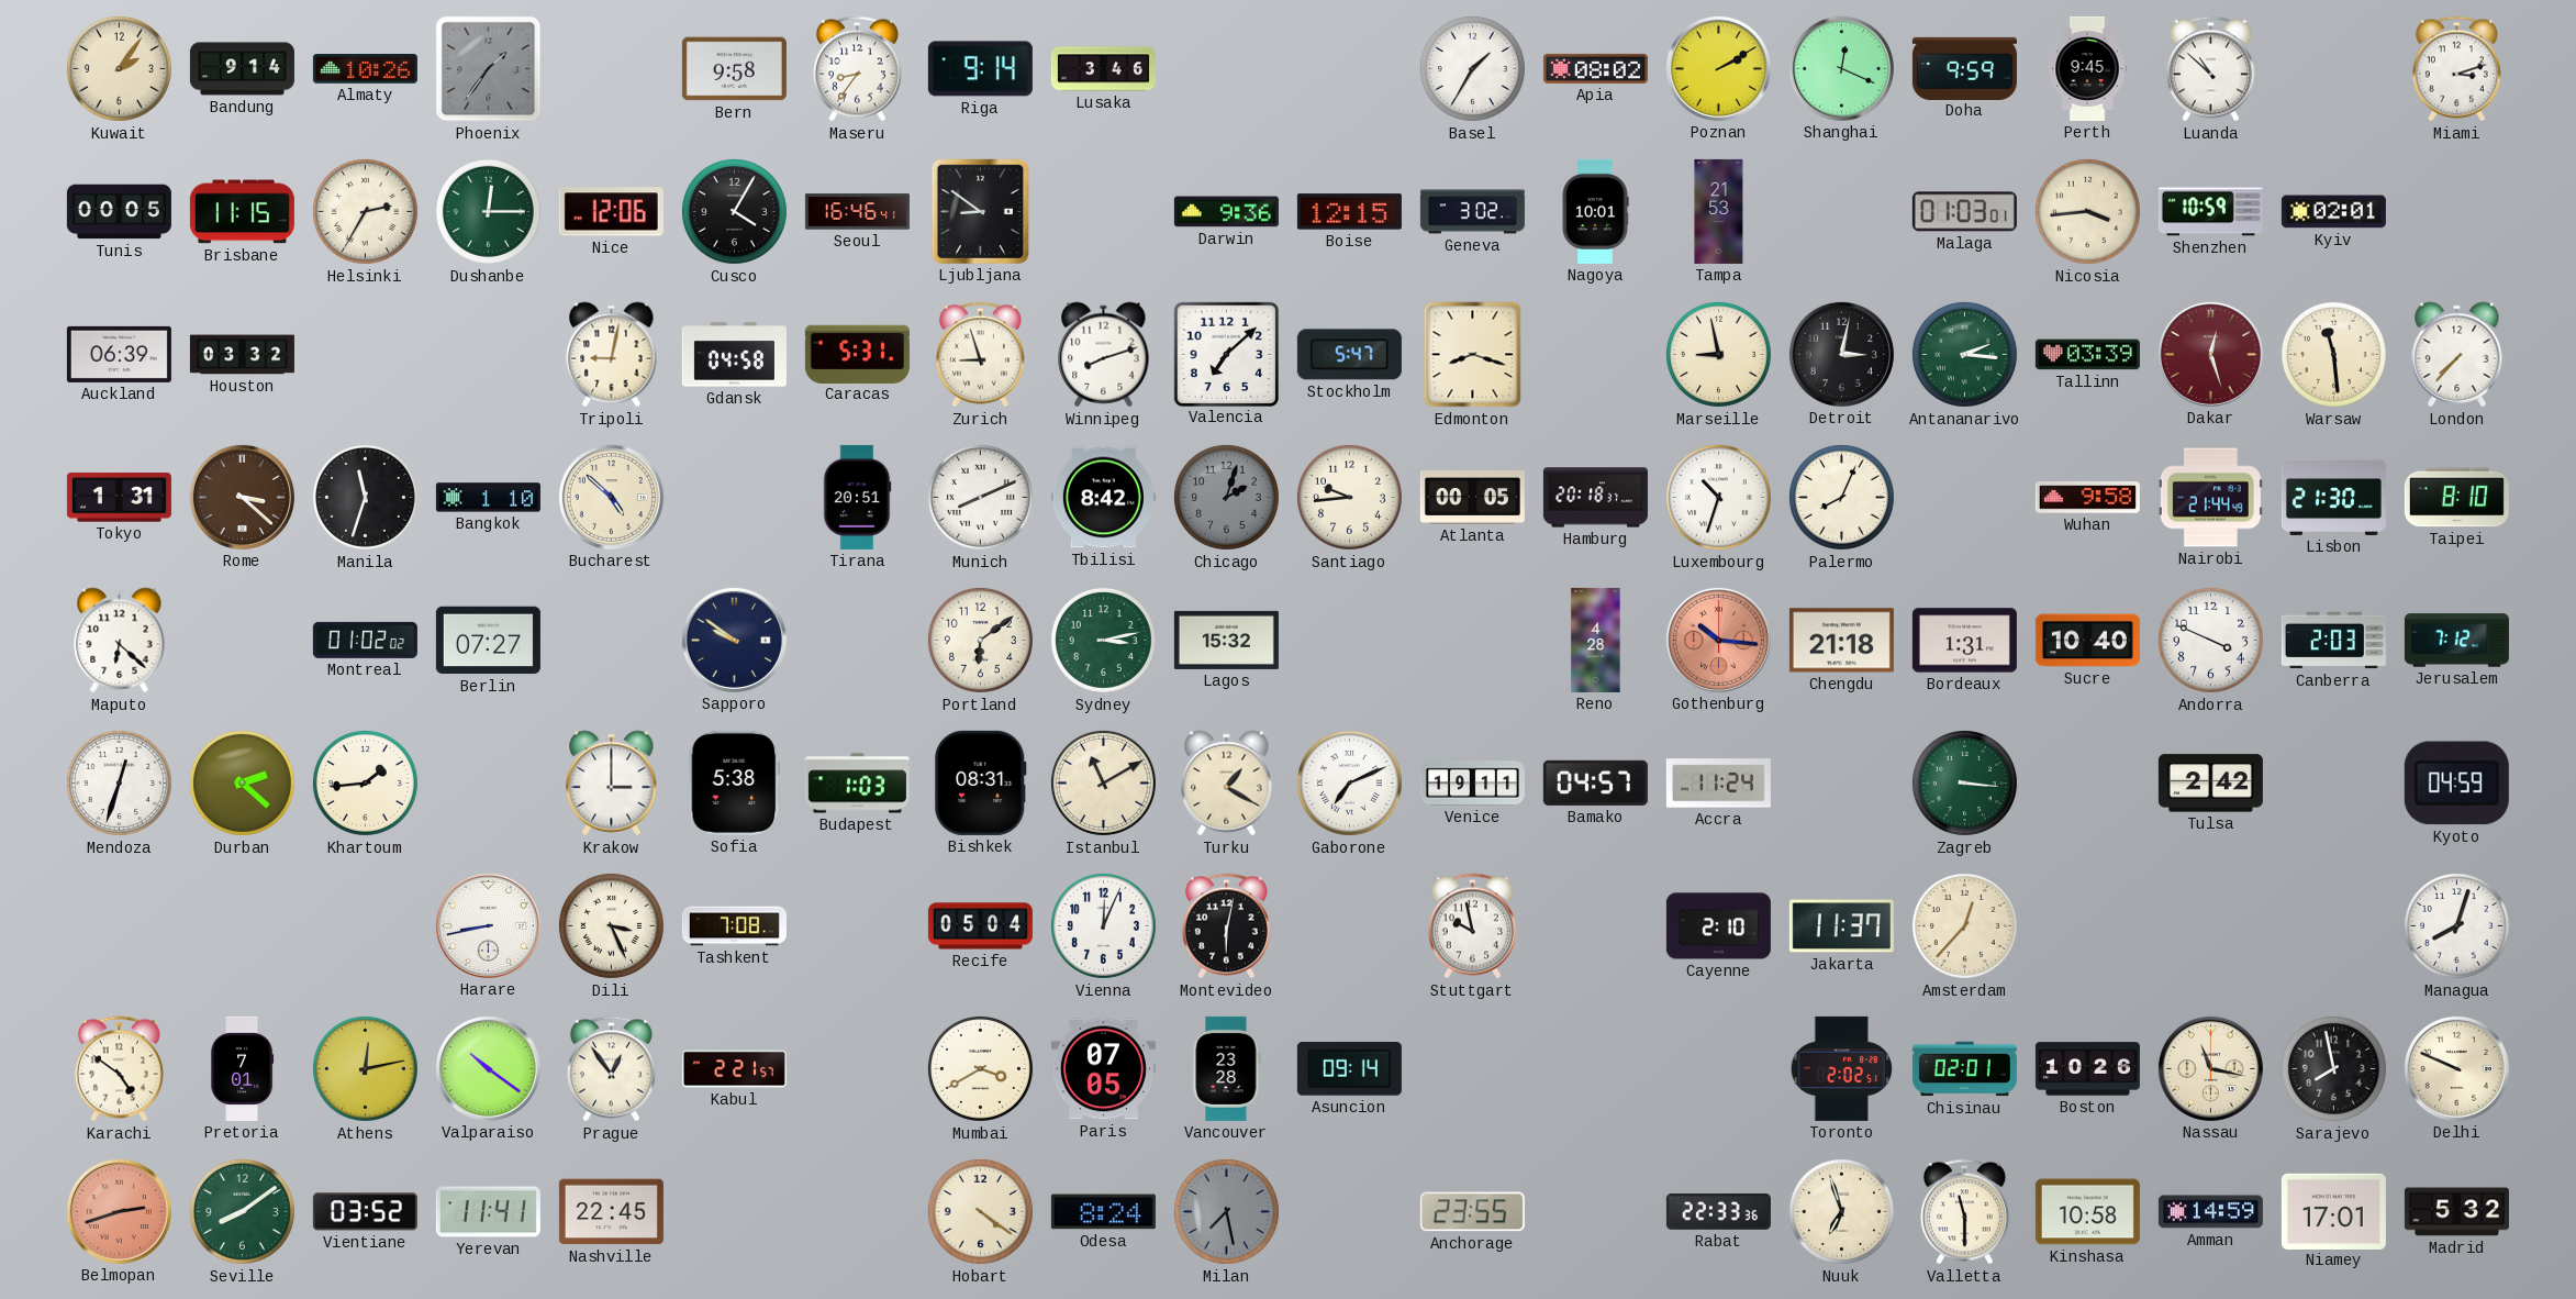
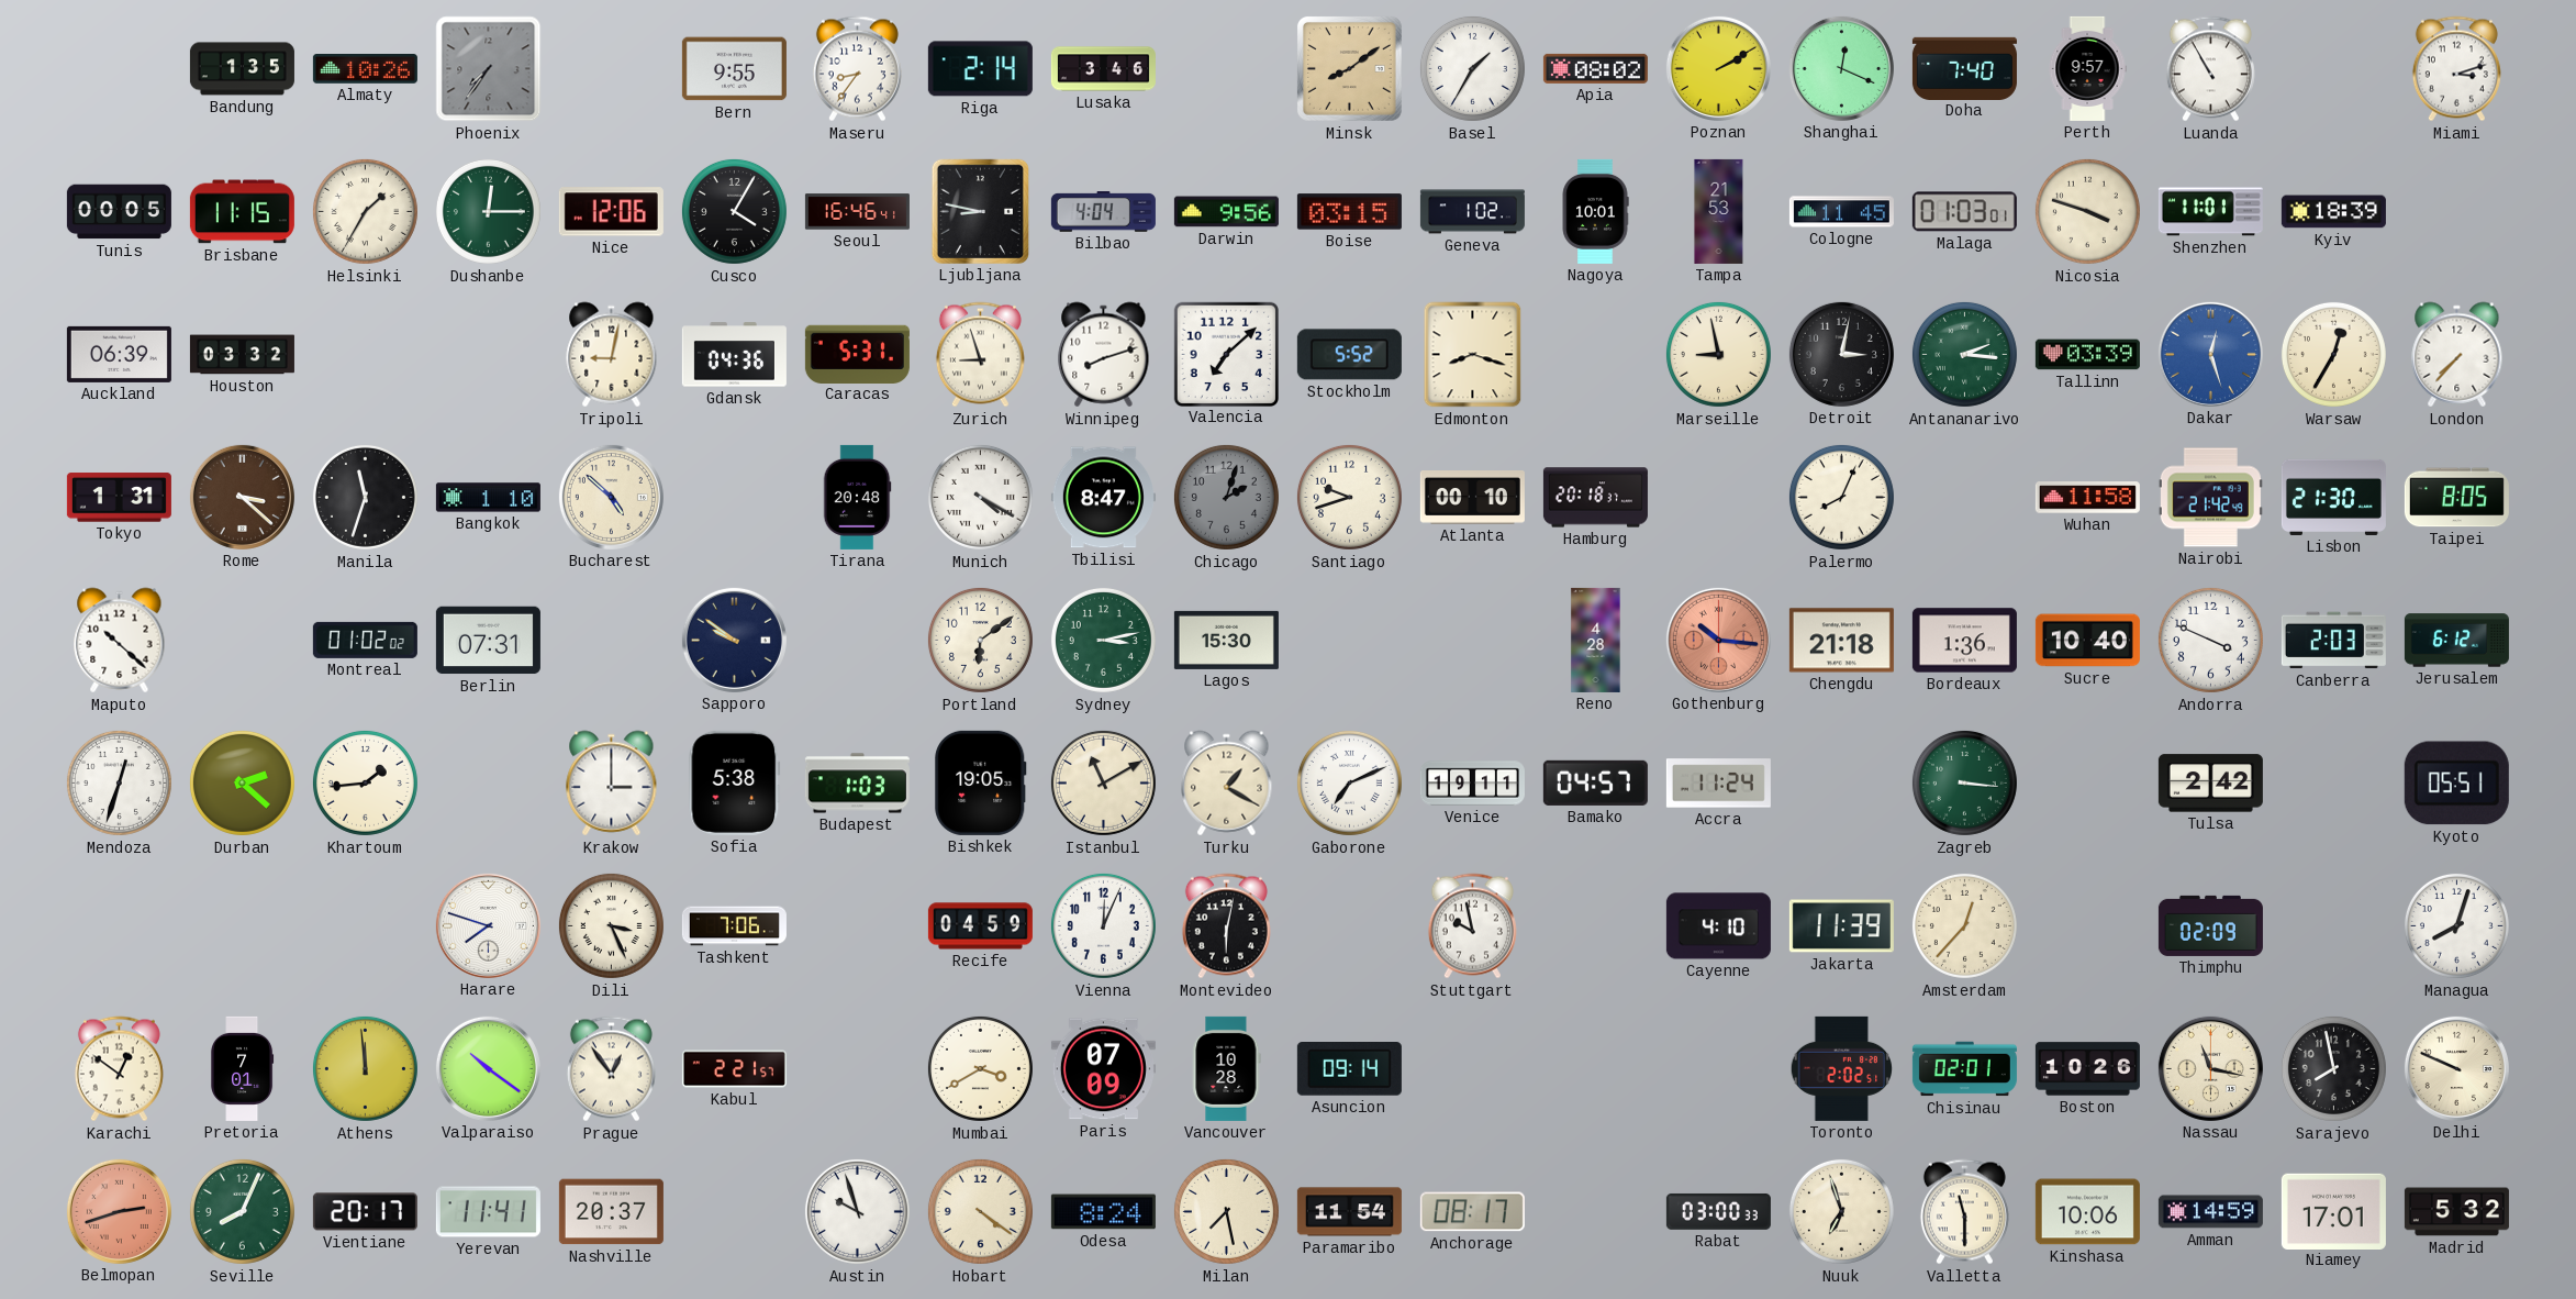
Kuwait: 2:06 -> none (119, 68)
Bandung: 9:14 -> 1:35 (242, 69)
Phoenix: 1:36 -> 7:36 (489, 69)
Bern: 9:58 -> 9:55 (734, 69)
Riga: 9:14 -> 2:14 (980, 69)
Minsk: none -> 8:09 (1350, 69)
Doha: 9:59 -> 7:40 (1964, 68)
Perth: 9:45 -> 9:57 (2087, 68)
Luanda: 10:52 -> 10:55 (2210, 69)
Helsinki: 2:35 -> 1:35 (365, 211)
Ljubljana: 8:51 -> 8:47 (980, 211)
Bilbao: none -> 4:04 (1103, 212)
Darwin: 9:36 -> 9:56 (1226, 212)
Boise: 12:15 -> 03:15 (1349, 212)
Geneva: 3:02 -> 1:02 (1472, 212)
Cologne: none -> 11:45 (1841, 212)
Nicosia: 3:44 -> 3:48 (2087, 211)
Shenzhen: 10:59 -> 11:01 (2210, 212)
Kyiv: 02:01 -> 18:39 (2333, 212)
Gdansk: 04:58 -> 04:36 (734, 355)
Stockholm: 5:47 -> 5:52 (1349, 355)
Dakar dial: burgundy -> blue (2210, 354)
Warsaw: 11:29 -> 12:35 (2333, 354)
Tirana: 20:51 -> 20:48 (857, 497)
Munich: 8:11 -> 4:20 (980, 497)
Tbilisi: 8:42 -> 8:47 (1103, 498)
Santiago: 9:44 -> 9:42 (1349, 497)
Atlanta: 00:05 -> 00:10 (1472, 498)
Luxembourg: 10:33 -> none (1718, 497)
Wuhan: 9:58 -> 11:58 (2087, 498)
Nairobi: 21:44 -> 21:42 (2210, 498)
Taipei: 8:10 -> 8:05 (2456, 498)
Maputo: 6:22 -> 10:22 (120, 641)
Berlin: 07:27 -> 07:31 (488, 641)
Lagos: 15:32 -> 15:30 (1226, 640)
Bordeaux: 1:31 -> 1:36 (1964, 641)
Jerusalem: 7:12 -> 6:12 (2456, 641)
Bishkek: 08:31 -> 19:05 (981, 782)
Kyoto: 04:59 -> 05:51 (2456, 784)
Harare: 8:43 -> 7:48 (488, 925)
Tashkent: 7:08 -> 7:06 (734, 926)
Recife: 05:04 -> 04:59 (980, 926)
Cayenne: 2:10 -> 4:10 (1718, 926)
Jakarta: 11:37 -> 11:39 (1841, 926)
Thimphu: none -> 02:09 (2210, 925)
Karachi: 4:51 -> 12:51 (119, 1069)
Athens: 12:13 -> 11:59 (365, 1068)
Paris: 07:05 -> 07:09 (1103, 1069)
Vancouver: 23:28 -> 10:28 (1227, 1068)
Seville: 8:09 -> 8:04 (242, 1211)
Vientiane: 03:52 -> 20:17 (365, 1212)
Nashville: 22:45 -> 20:37 (611, 1212)
Austin: none -> 9:57 (857, 1211)
Milan dial: grey -> cream (1226, 1211)
Paramaribo: none -> 11:54 (1349, 1212)
Anchorage: 23:55 -> 08:17 (1472, 1212)
Rabat: 22:33 -> 03:00 (1718, 1212)
Kinshasa: 10:58 -> 10:06 (2087, 1212)
